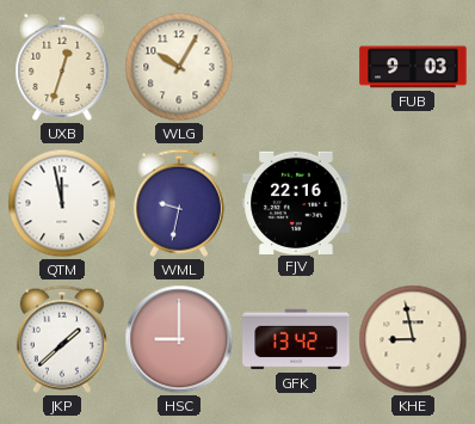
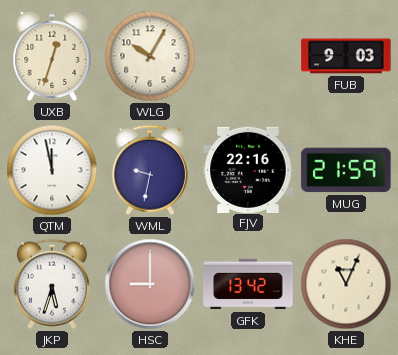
MUG: none -> 21:59 (346, 170)
JKP: 1:38 -> 5:33 (52, 284)
KHE: 8:58 -> 11:04 (346, 284)
